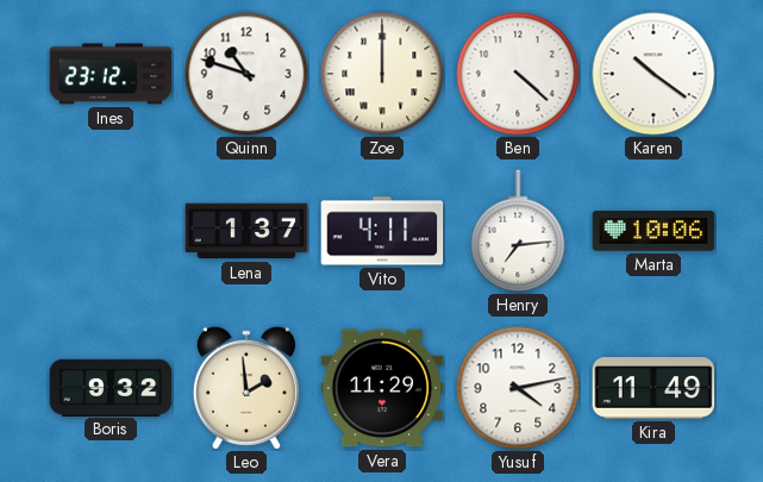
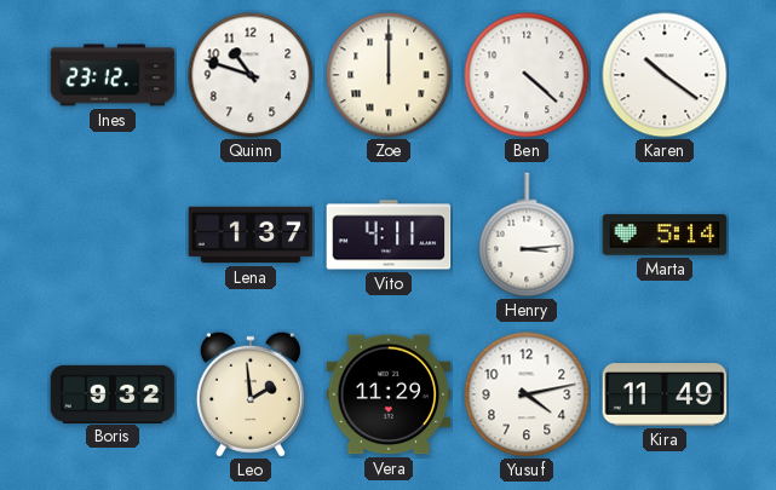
Henry: 7:14 -> 3:14 (527, 235)
Marta: 10:06 -> 5:14 (665, 235)
